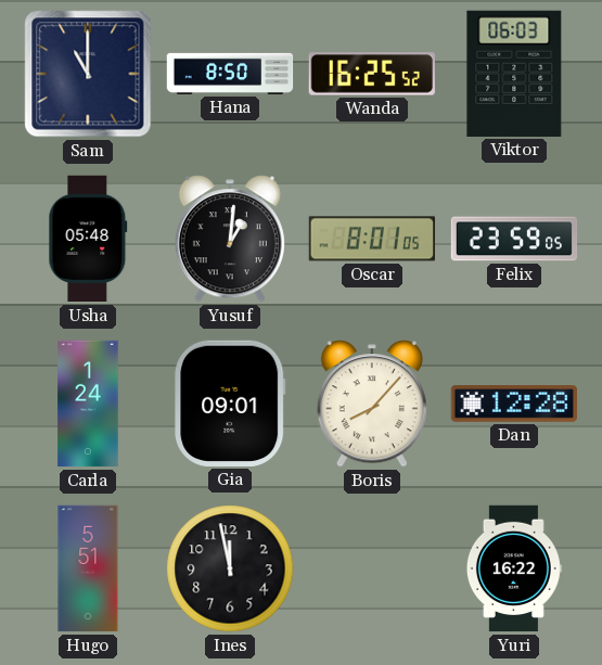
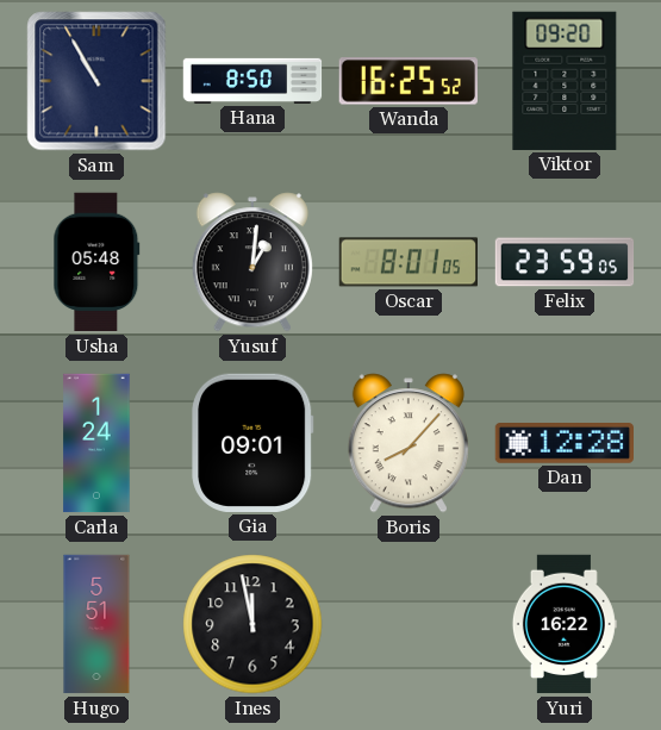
Sam: 11:00 -> 10:55 (96, 81)
Viktor: 06:03 -> 09:20 (565, 81)
